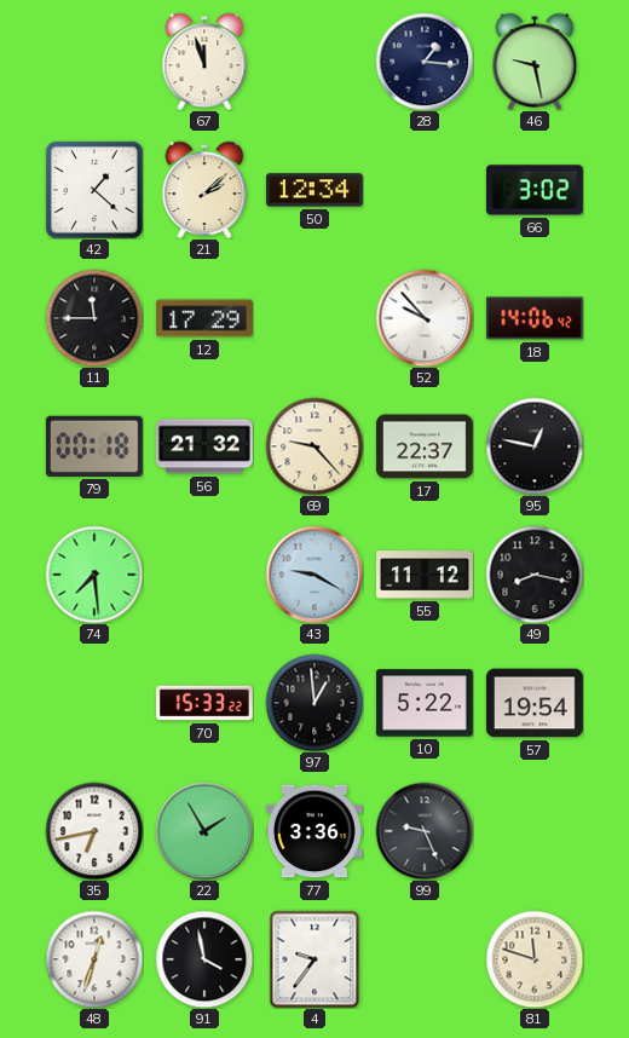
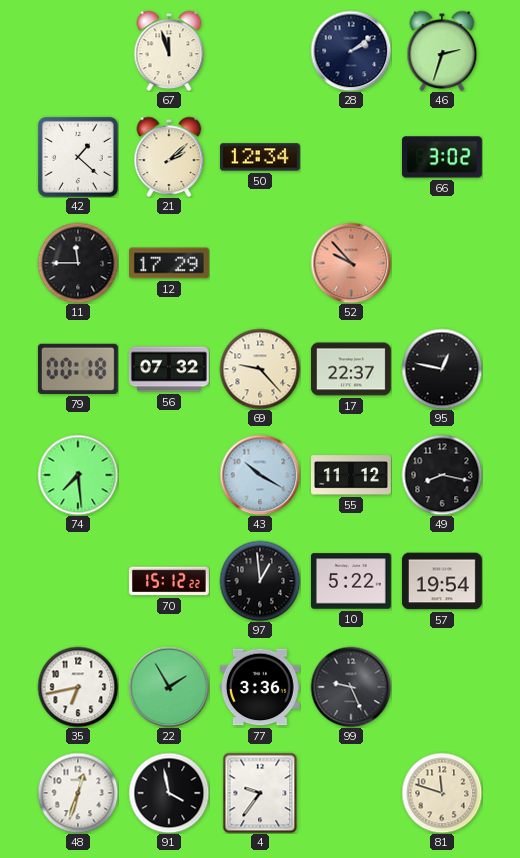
28: 1:16 -> 2:09 (351, 51)
46: 9:28 -> 2:33 (442, 51)
52 dial: white -> salmon (351, 263)
18: 14:06 -> none (535, 318)
56: 21:32 -> 07:32 (169, 369)
43: 9:20 -> 10:20 (260, 475)
70: 15:33 -> 15:12 (169, 581)
